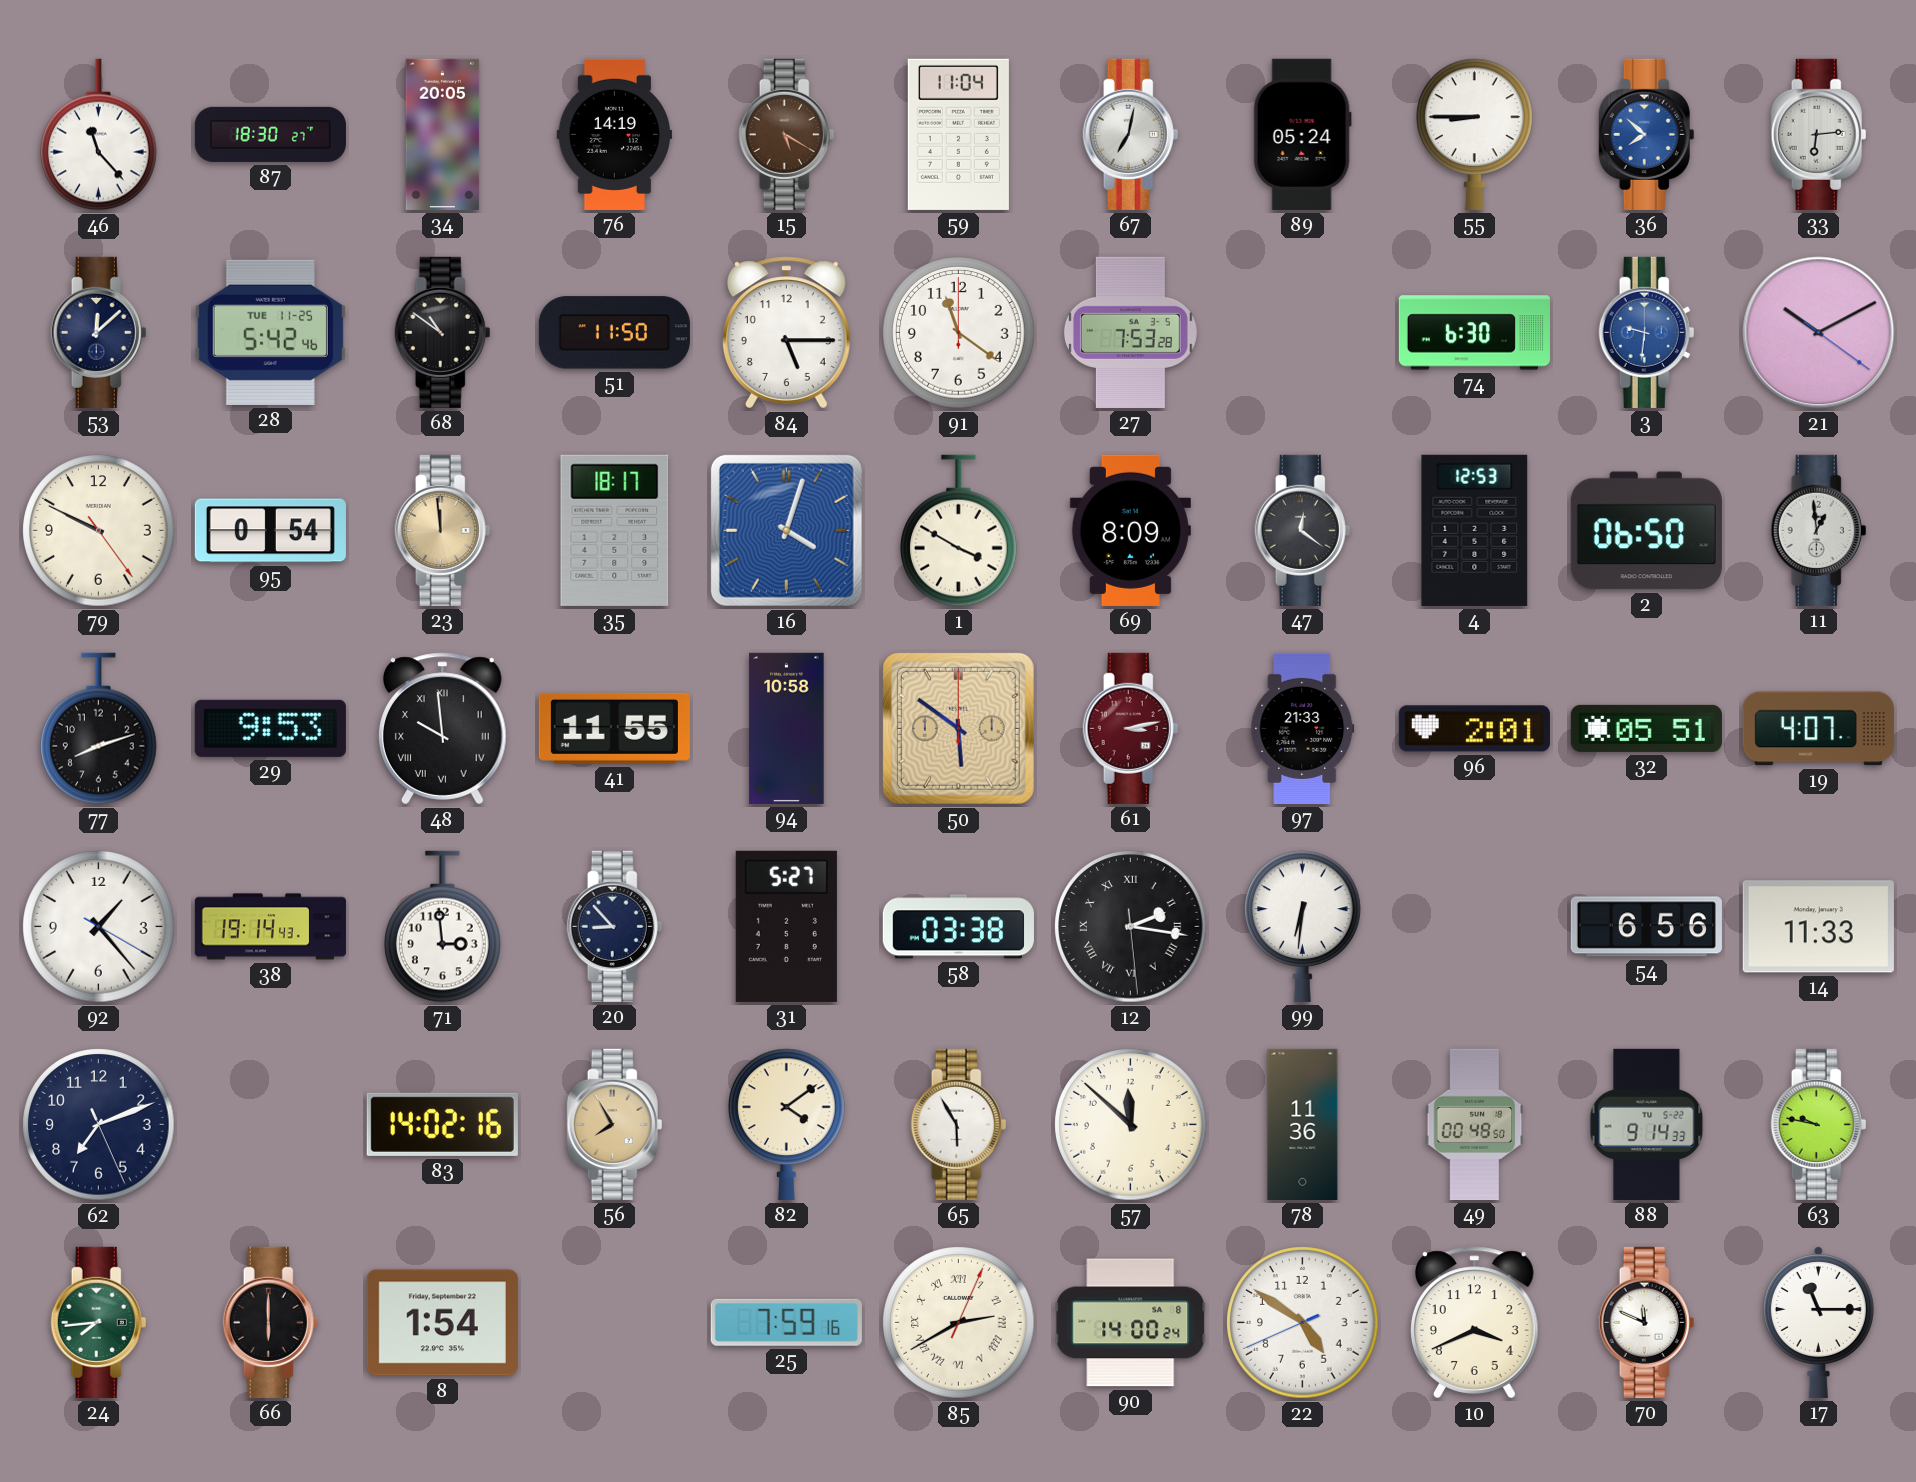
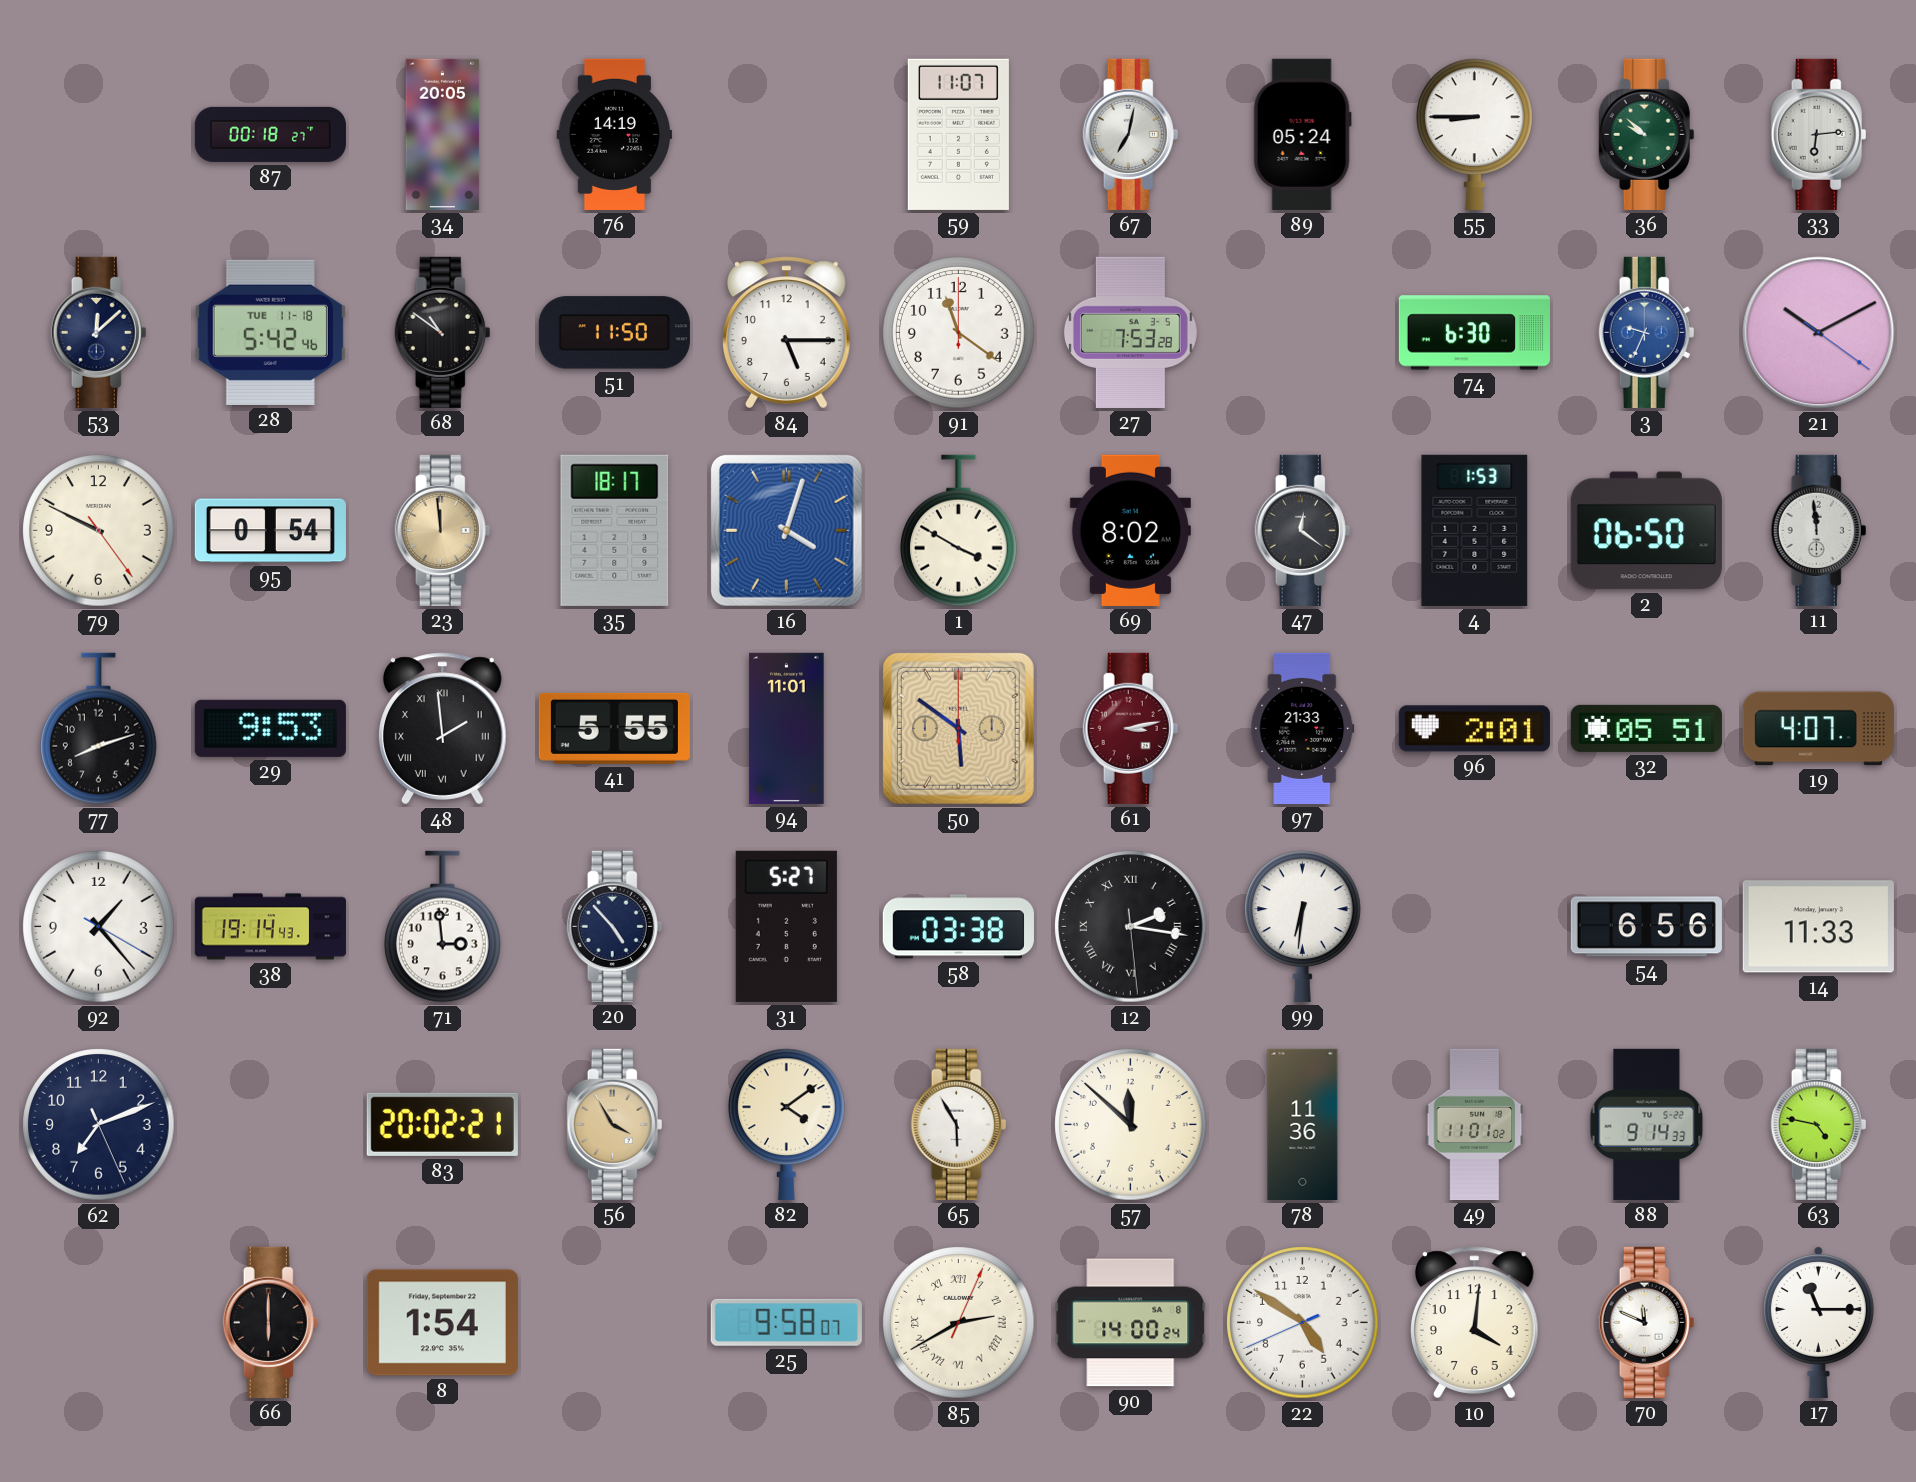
46: 11:23 -> none (99, 135)
87: 18:30 -> 00:18 (270, 134)
15: 5:20 -> none (787, 134)
59: 11:04 -> 11:07 (958, 134)
36: 7:52 -> 9:52 (1647, 134)
36 dial: blue -> green (1647, 134)
28 date: TUE 11-25 -> TUE 11-18 (270, 332)
3: 9:31 -> 9:34 (1647, 332)
69: 8:09 -> 8:02 (1130, 530)
4: 12:53 -> 1:53 (1475, 530)
11: 12:59 -> 11:59 (1819, 530)
48: 9:59 -> 1:59 (442, 729)
41: 11:55 -> 5:55 (614, 728)
94: 10:58 -> 11:01 (787, 728)
20: 8:53 -> 4:53 (615, 926)
83: 14:02 -> 20:02 (442, 1124)
56: 7:55 -> 3:55 (615, 1124)
49: 00:48 -> 11:01 (1475, 1124)
63: 9:47 -> 4:47 (1819, 1124)
24: 7:44 -> none (99, 1322)
25: 7:59 -> 9:58 (786, 1322)
10: 3:41 -> 4:01 (1474, 1323)
